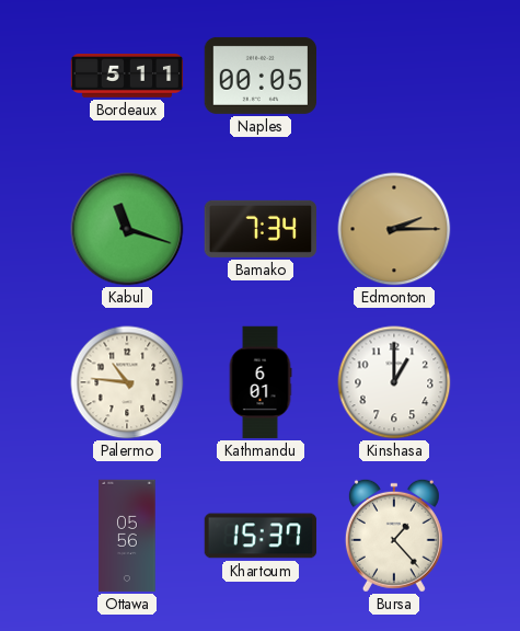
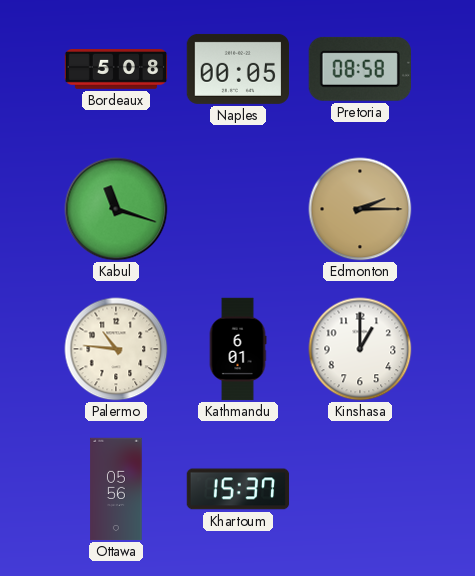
Bordeaux: 5:11 -> 5:08 (116, 70)
Pretoria: none -> 08:58 (360, 69)
Bamako: 7:34 -> none (259, 229)
Bursa: 1:23 -> none (394, 536)
